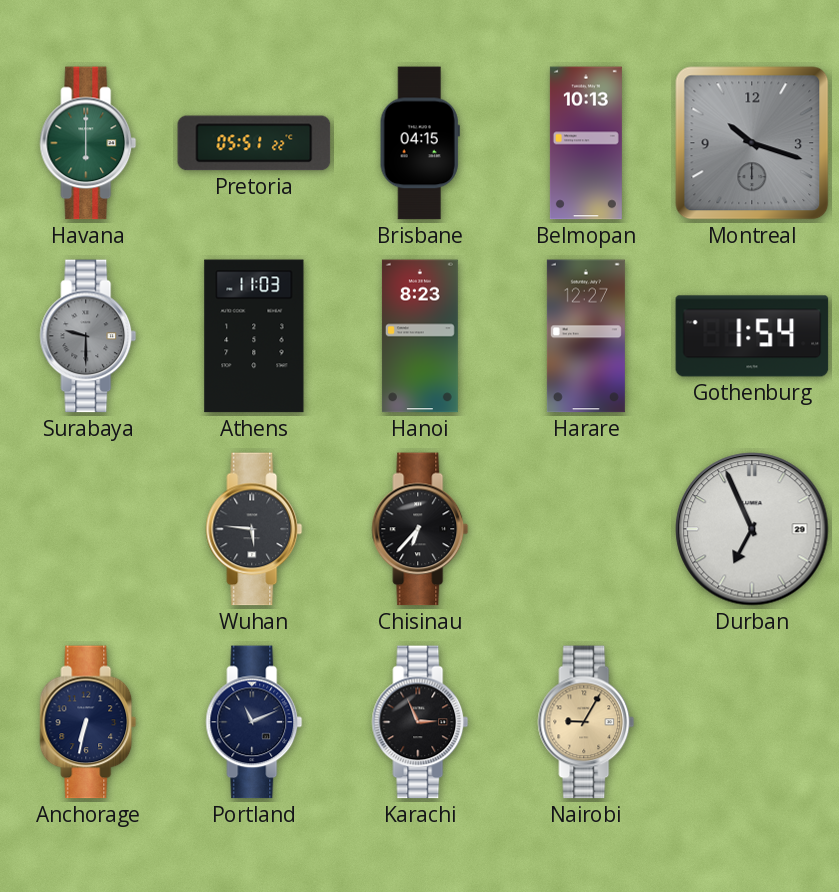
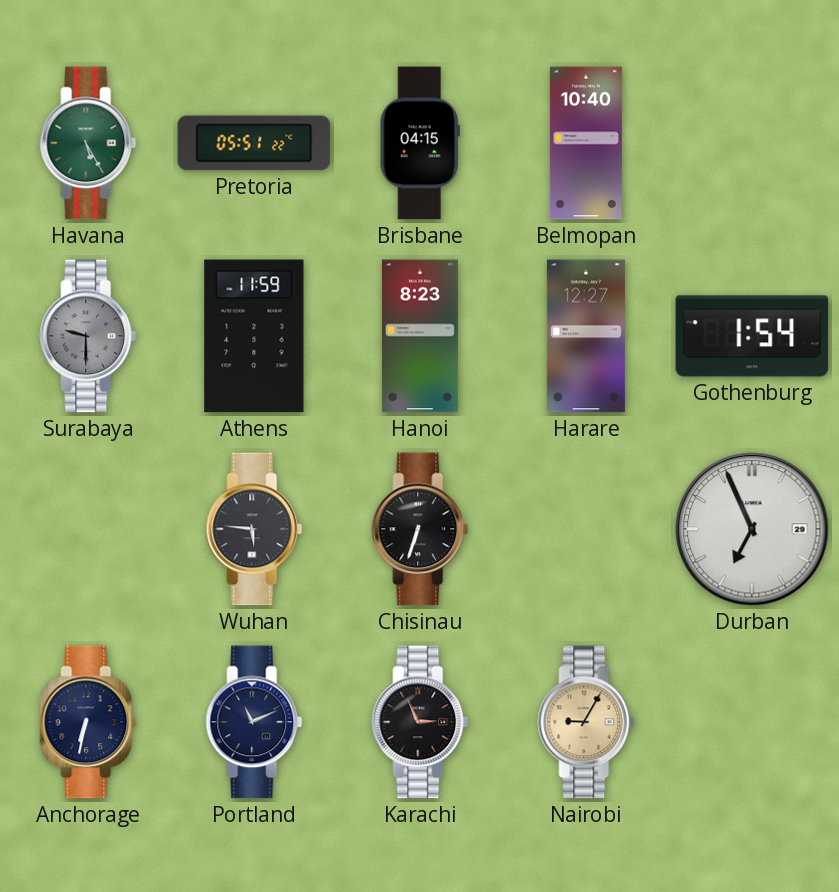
Havana: 6:00 -> 5:25 (88, 143)
Belmopan: 10:13 -> 10:40 (586, 143)
Montreal: 10:18 -> none (752, 143)
Athens: 11:03 -> 11:59 (254, 336)
Chisinau: 6:37 -> 6:33 (420, 529)
